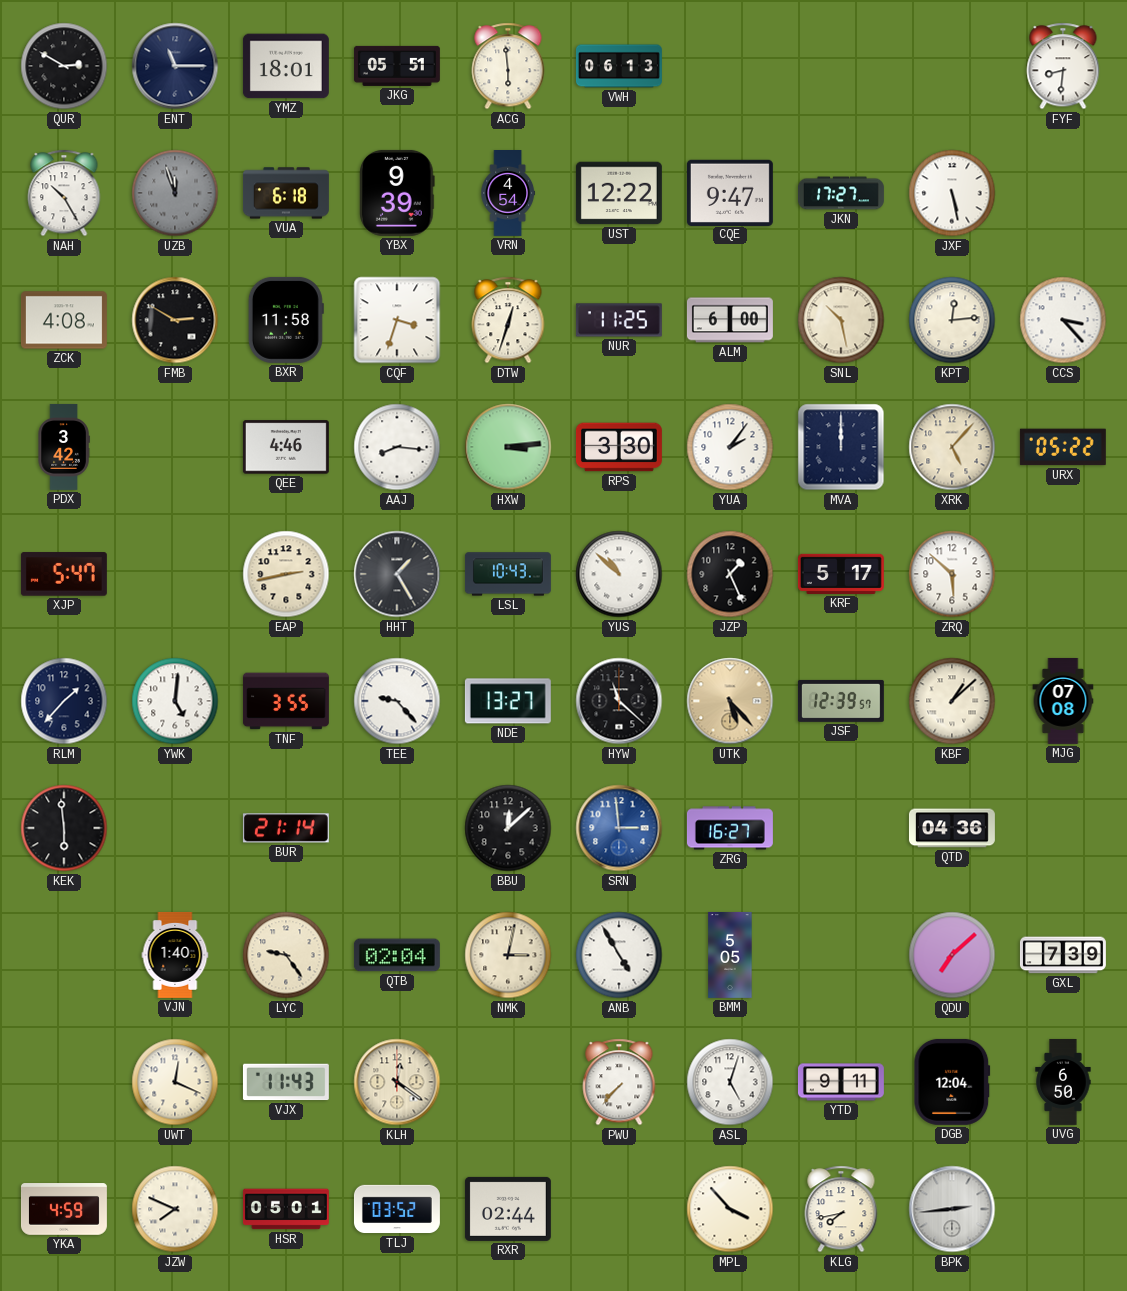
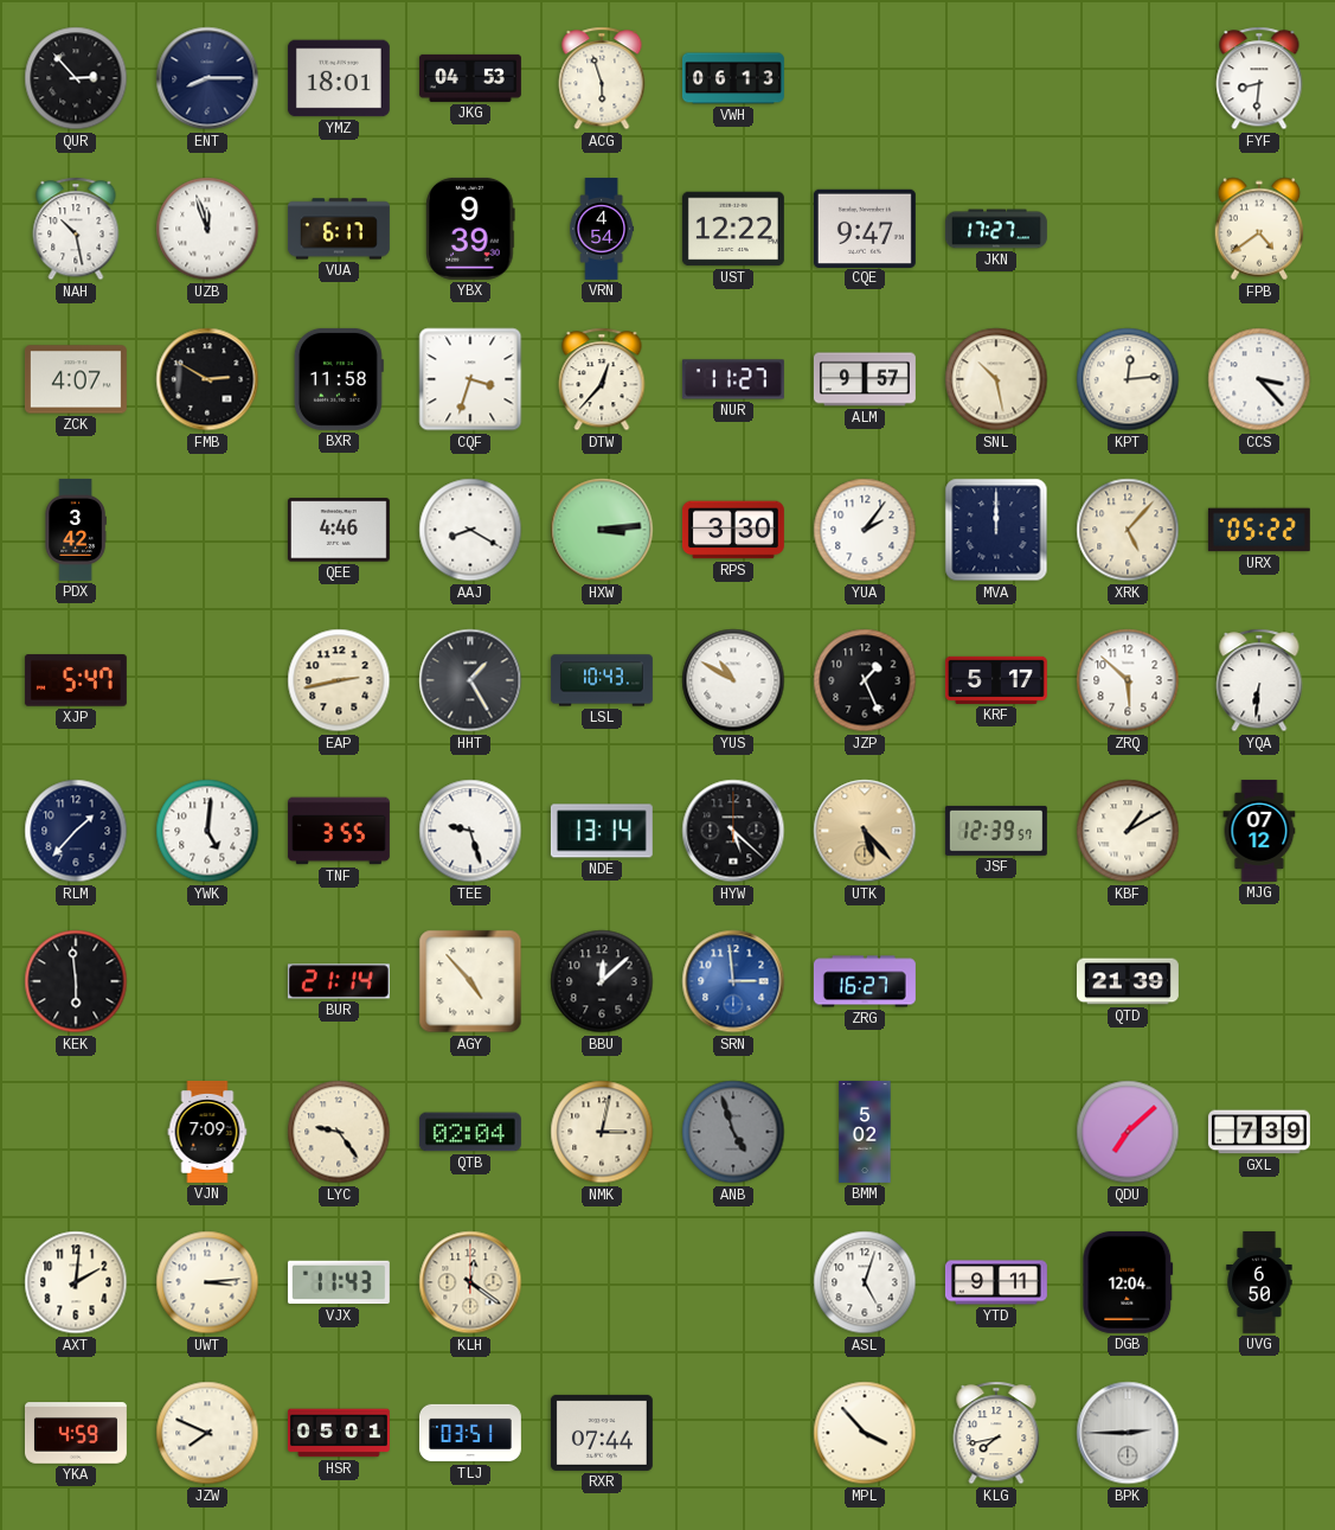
QUR: 2:50 -> 2:53 (76, 78)
ENT: 11:15 -> 8:15 (207, 78)
JKG: 05:51 -> 04:53 (470, 78)
ACG: 5:59 -> 5:57 (602, 78)
NAH: 10:25 -> 10:28 (76, 229)
UZB dial: grey -> white (207, 229)
VUA: 6:18 -> 6:17 (339, 229)
JXF: 5:28 -> none (952, 193)
FPB: none -> 4:39 (1259, 229)
ZCK: 4:08 -> 4:07 (76, 379)
DTW: 12:33 -> 12:37 (602, 379)
NUR: 11:25 -> 11:27 (733, 379)
ALM: 6:00 -> 9:57 (865, 379)
AAJ: 8:16 -> 8:20 (470, 530)
YUS: 10:52 -> 10:50 (733, 680)
YQA: none -> 6:31 (1259, 680)
TEE: 9:23 -> 9:27 (470, 831)
NDE: 13:27 -> 13:14 (602, 831)
HYW: 11:22 -> 5:22 (733, 831)
KBF: 1:08 -> 1:10 (1128, 831)
MJG: 07:08 -> 07:12 (1259, 831)
AGY: none -> 4:53 (470, 981)
QTD: 04:36 -> 21:39 (1128, 981)
VJN: 1:40 -> 7:09 (207, 1132)
ANB: 4:55 -> 4:57 (733, 1132)
ANB dial: white -> grey (733, 1132)
BMM: 5:05 -> 5:02 (865, 1132)
AXT: none -> 2:01 (76, 1282)
UWT: 12:19 -> 3:14 (207, 1282)
PWU: 7:37 -> none (619, 1082)
TLJ: 03:52 -> 03:51 (470, 1433)
RXR: 02:44 -> 07:44 (602, 1433)
BPK: 2:44 -> 2:45 (1128, 1433)
